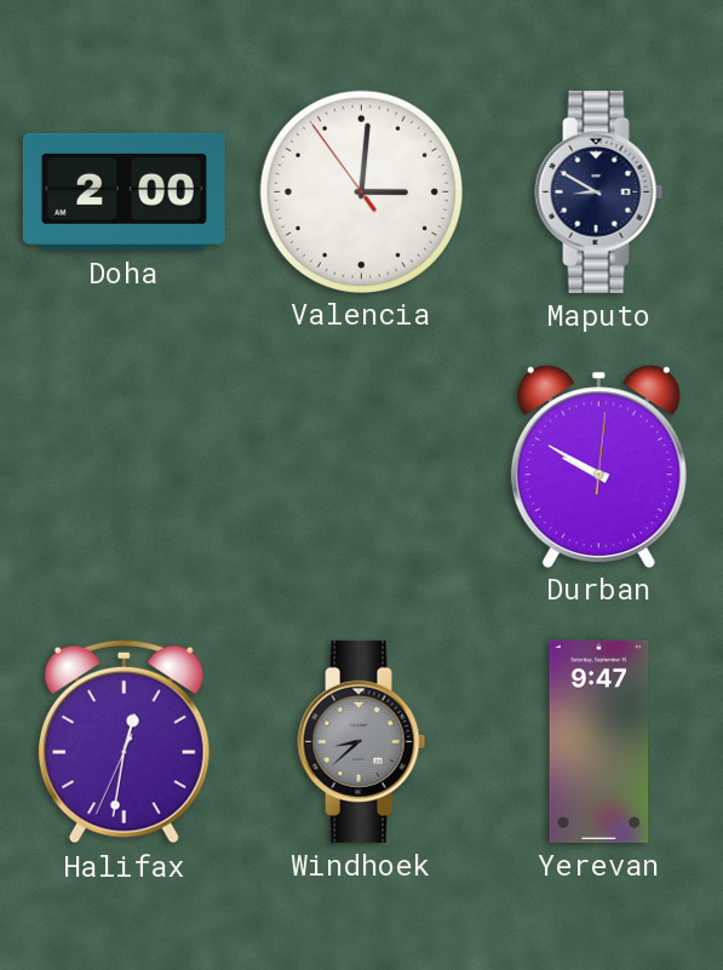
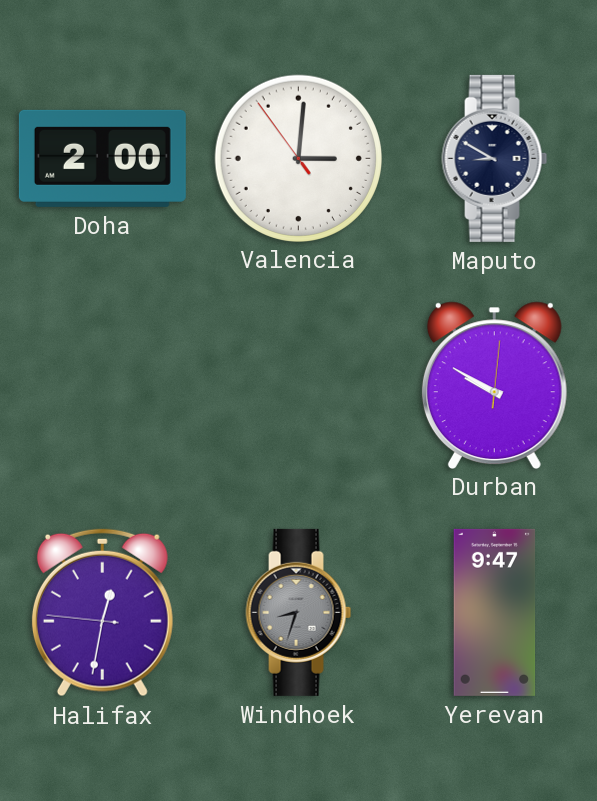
Halifax: 12:31:34 -> 12:31:46 (102, 613)
Windhoek: 8:38 -> 8:33 (299, 612)
